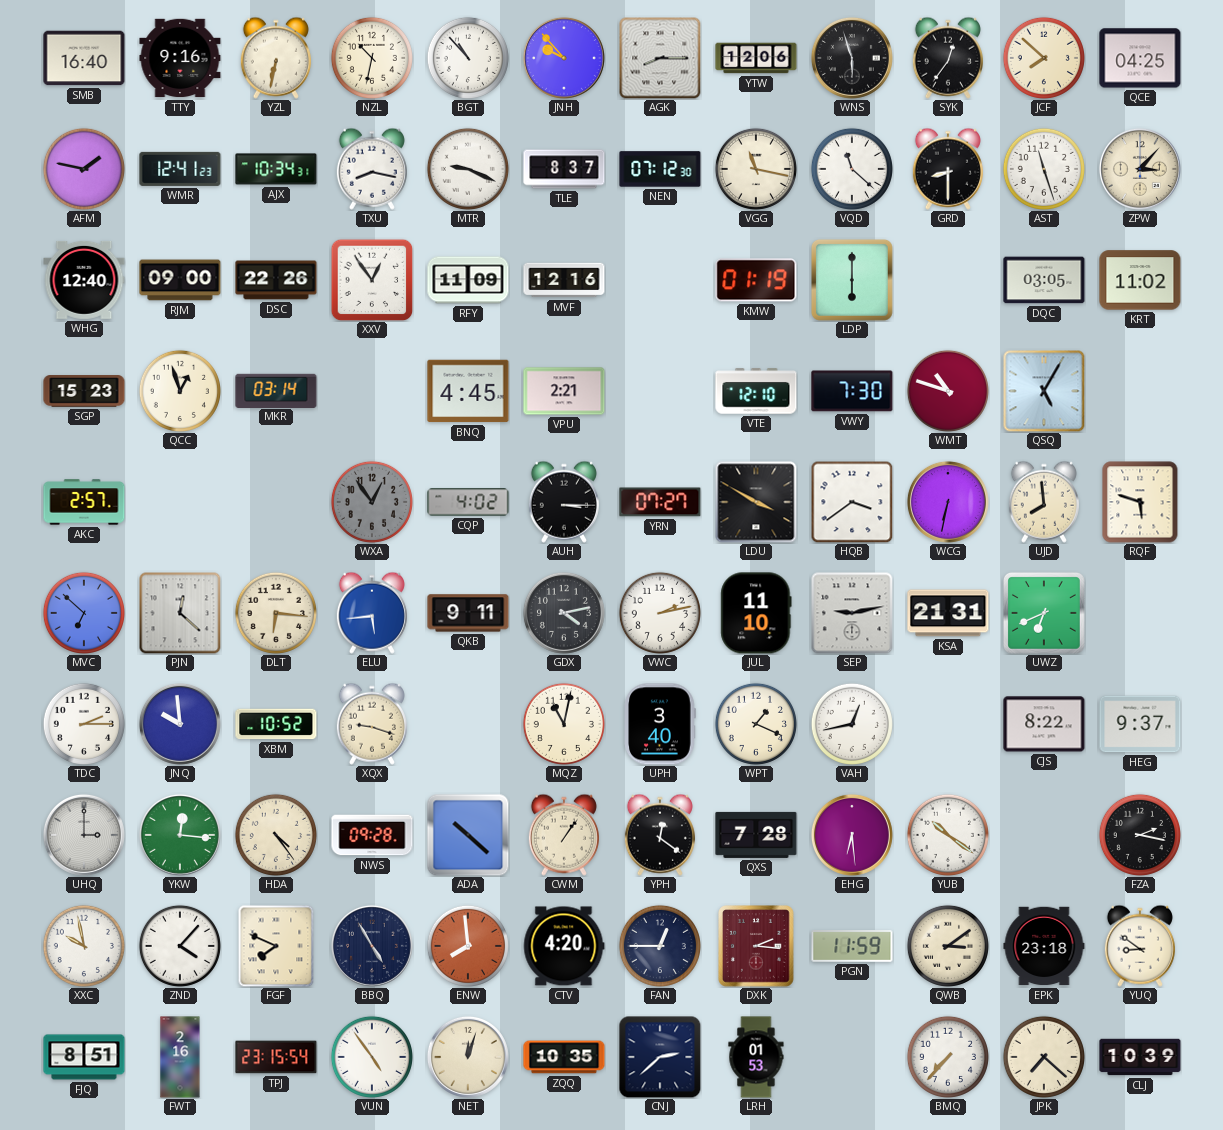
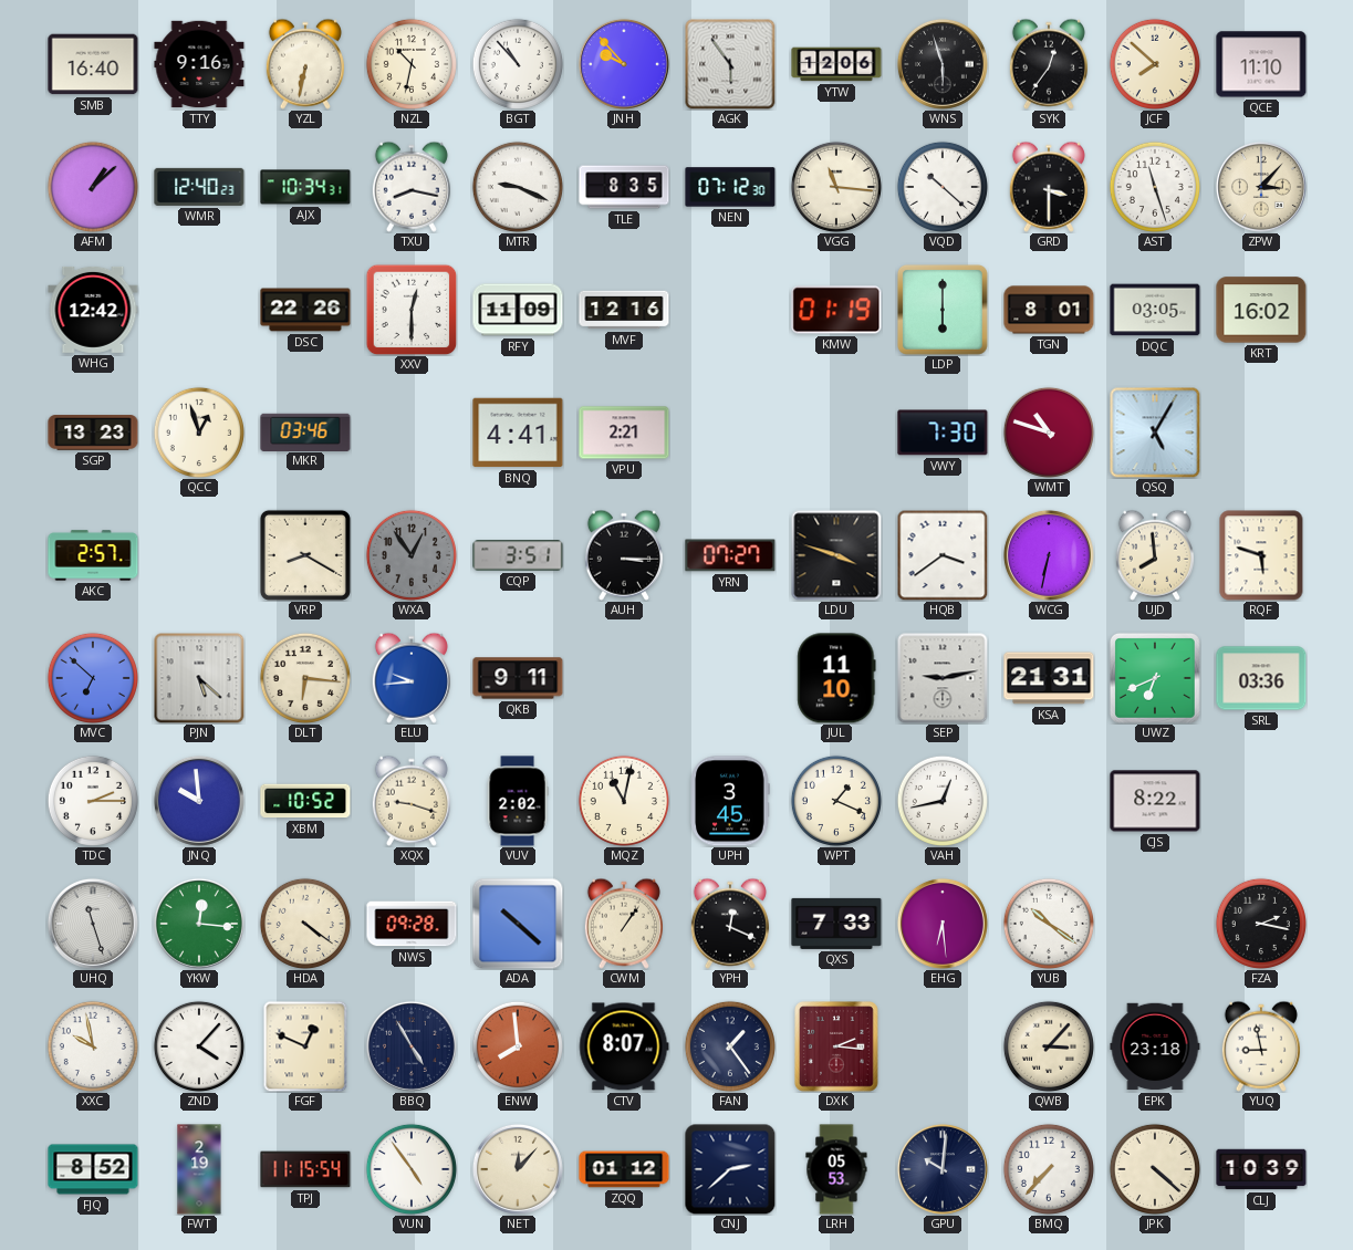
AGK: 8:15 -> 5:54 (730, 64)
QCE: 04:25 -> 11:10 (1261, 64)
AFM: 1:47 -> 1:08 (93, 187)
WMR: 12:41 -> 12:40 (199, 187)
TLE: 8:37 -> 8:35 (624, 187)
VGG: 11:17 -> 11:16 (836, 187)
VQD: 11:22 -> 10:22 (943, 187)
GRD: 8:30 -> 3:30 (1049, 187)
WHG: 12:40 -> 12:42 (93, 310)
RJM: 09:00 -> none (180, 280)
XXV: 12:54 -> 12:30 (412, 310)
TGN: none -> 8:01 (1049, 310)
KRT: 11:02 -> 16:02 (1261, 310)
SGP: 15:23 -> 13:23 (93, 433)
MKR: 03:14 -> 03:46 (305, 431)
BNQ: 4:45 -> 4:41 (518, 433)
VTE: 12:10 -> none (756, 391)
VRP: none -> 8:20 (305, 555)
CQP: 4:02 -> 3:51 (518, 555)
LDU: 3:50 -> 3:48 (836, 555)
PJN: 12:22 -> 5:22 (199, 678)
ELU: 5:44 -> 9:44 (412, 678)
GDX: 4:13 -> none (564, 613)
VWC: 2:13 -> none (660, 613)
SRL: none -> 03:36 (1261, 678)
VUV: none -> 2:02 (518, 801)
UPH: 3:40 -> 3:45 (730, 801)
HEG: 9:37 -> none (1140, 724)
UHQ: 3:00 -> 11:27 (93, 924)
HDA: 4:24 -> 4:21 (305, 924)
YPH: 12:21 -> 12:19 (730, 924)
QXS: 7:28 -> 7:33 (836, 924)
FGF: 7:49 -> 12:49 (305, 1046)
CTV: 4:20 -> 8:07 (624, 1046)
FAN: 12:45 -> 1:24 (730, 1046)
PGN: 11:59 -> none (852, 946)
QWB: 3:09 -> 3:07 (1049, 1046)
YUQ: 8:51 -> 8:58 (1261, 1046)
FJQ: 8:51 -> 8:52 (93, 1169)
FWT: 2:16 -> 2:19 (199, 1169)
TPJ: 23:15 -> 11:15 (305, 1169)
NET: 12:03 -> 12:07 (518, 1169)
ZQQ: 10:35 -> 01:12 (624, 1169)
LRH: 01:53 -> 05:53 (836, 1169)
GPU: none -> 10:01 (943, 1169)
JPK: 7:22 -> 4:22 (1155, 1169)
